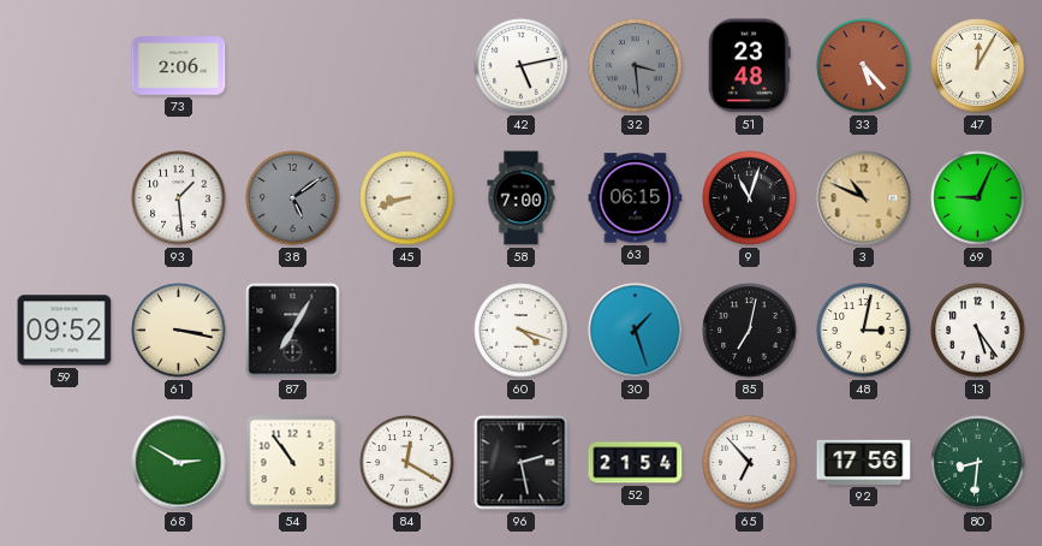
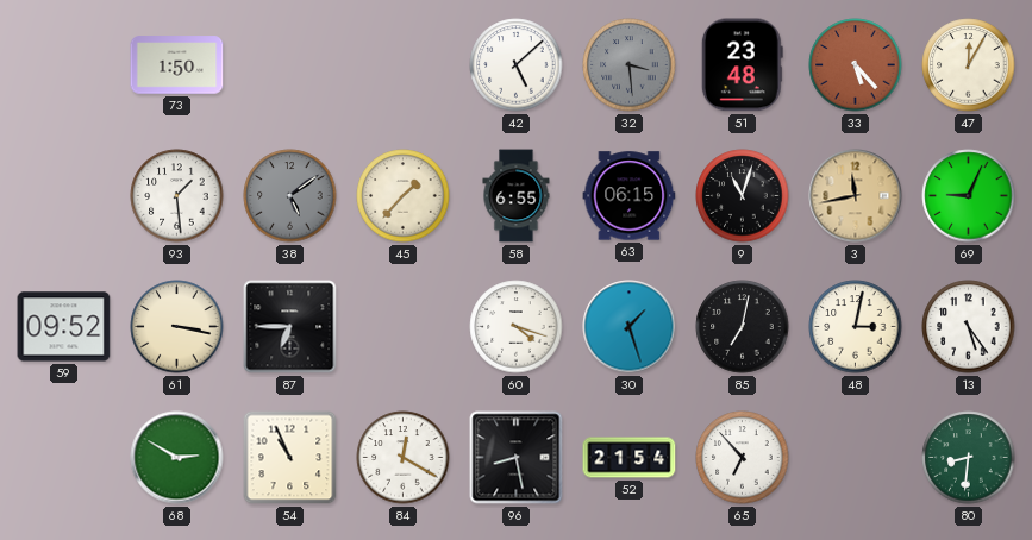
73: 2:06 -> 1:50 (177, 65)
42: 5:13 -> 5:08 (517, 65)
45: 8:42 -> 1:37 (404, 196)
58: 7:00 -> 6:55 (517, 196)
3: 10:49 -> 11:43 (856, 196)
87: 7:05 -> 6:45 (290, 327)
54: 10:54 -> 10:56 (290, 458)
96: 2:28 -> 8:28 (517, 458)
92: 17:56 -> none (864, 462)
